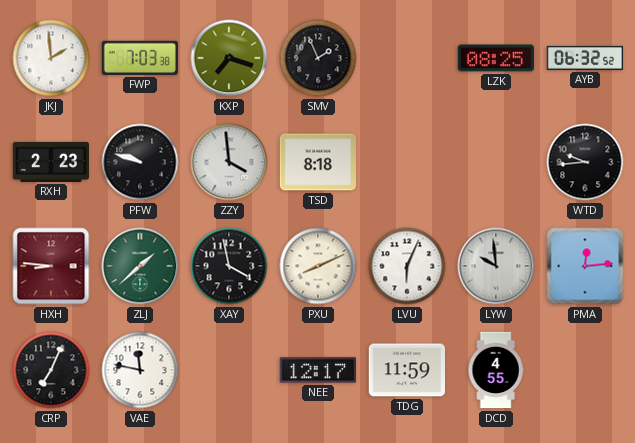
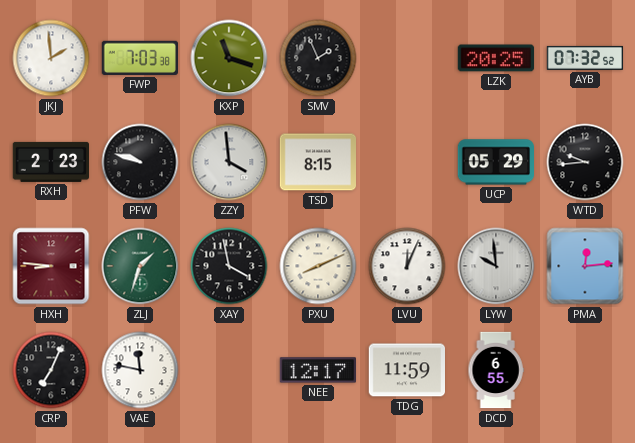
KXP: 7:18 -> 11:18 (229, 58)
LZK: 08:25 -> 20:25 (496, 58)
AYB: 06:32 -> 07:32 (585, 58)
TSD: 8:18 -> 8:15 (318, 162)
UCP: none -> 05:29 (495, 162)
ZLJ: 1:38 -> 1:33 (140, 266)
LVU: 6:04 -> 12:04 (407, 266)
DCD: 4:55 -> 6:55 (496, 370)
